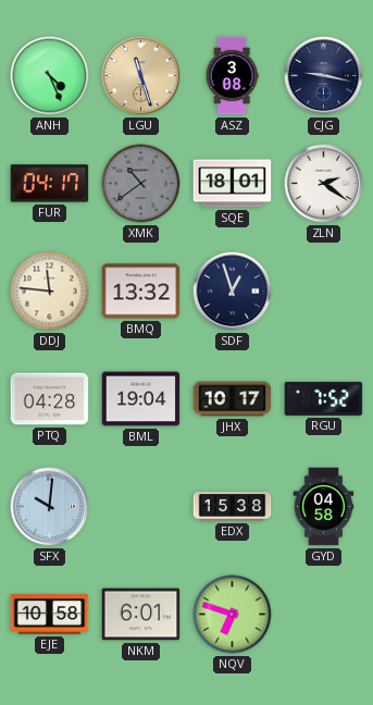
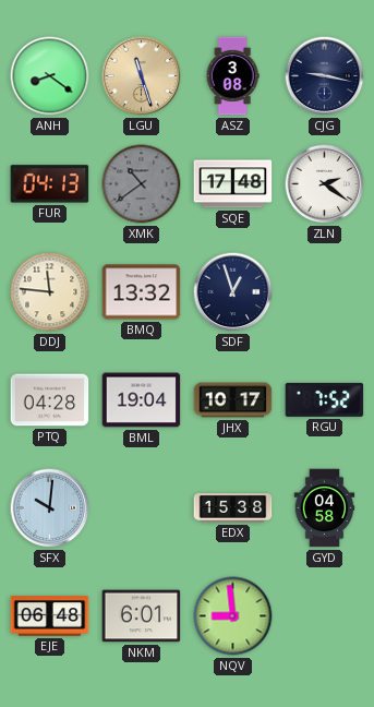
ANH: 4:26 -> 8:21 (50, 76)
FUR: 04:17 -> 04:13 (50, 184)
SQE: 18:01 -> 17:48 (233, 184)
EJE: 10:58 -> 06:48 (50, 616)
NQV: 6:48 -> 8:59 (233, 616)
